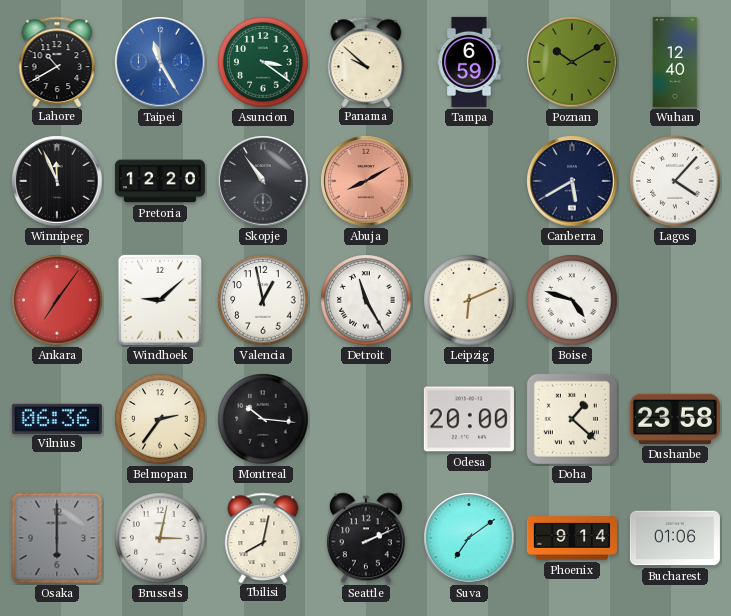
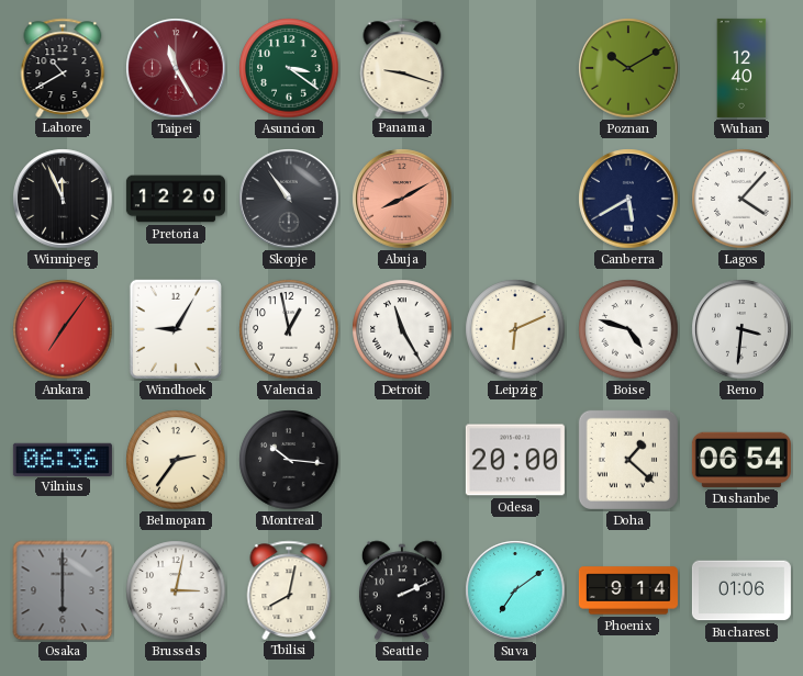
Taipei dial: blue -> burgundy (176, 68)
Panama: 9:52 -> 9:18 (402, 67)
Tampa: 6:59 -> none (469, 62)
Windhoek: 9:08 -> 9:05 (176, 329)
Reno: none -> 3:31 (741, 329)
Dushanbe: 23:58 -> 06:54 (741, 460)
